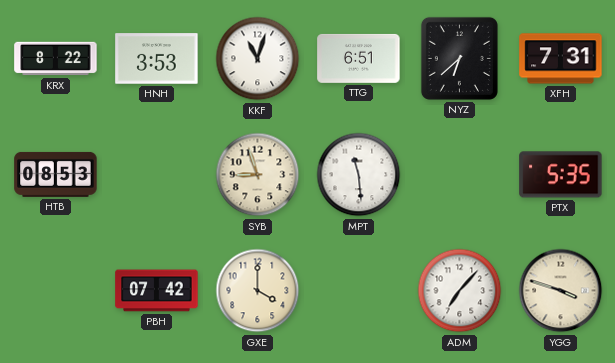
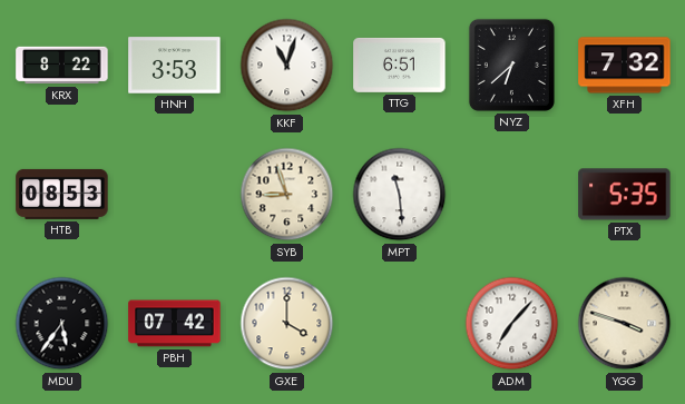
XFH: 7:31 -> 7:32 (625, 66)
MDU: none -> 5:36 (62, 324)
